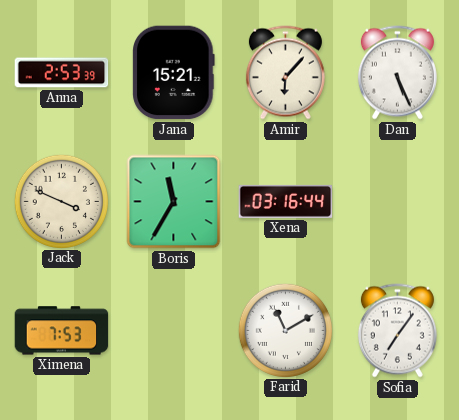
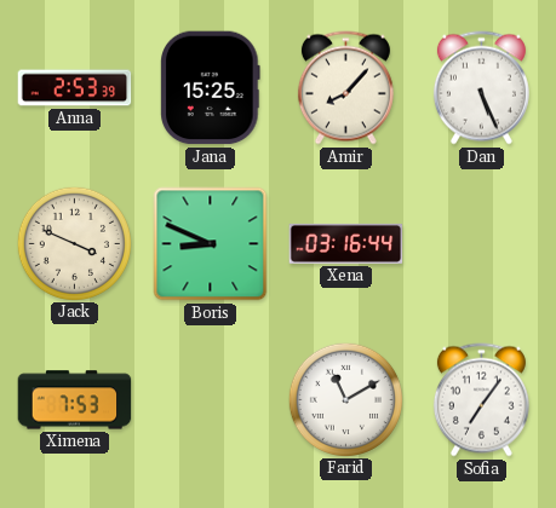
Jana: 15:21 -> 15:25 (211, 88)
Amir: 6:07 -> 8:07 (345, 88)
Boris: 11:35 -> 8:49 (211, 244)
